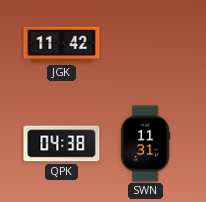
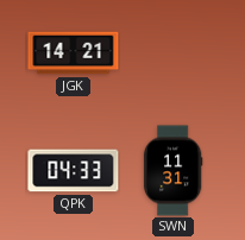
JGK: 11:42 -> 14:21 (74, 53)
QPK: 04:38 -> 04:33 (74, 171)
